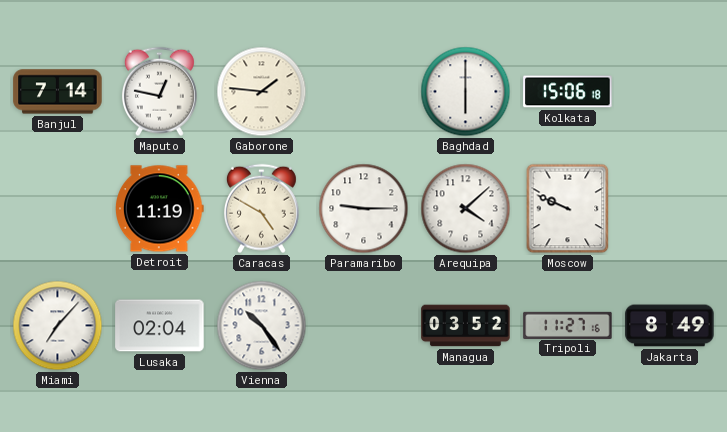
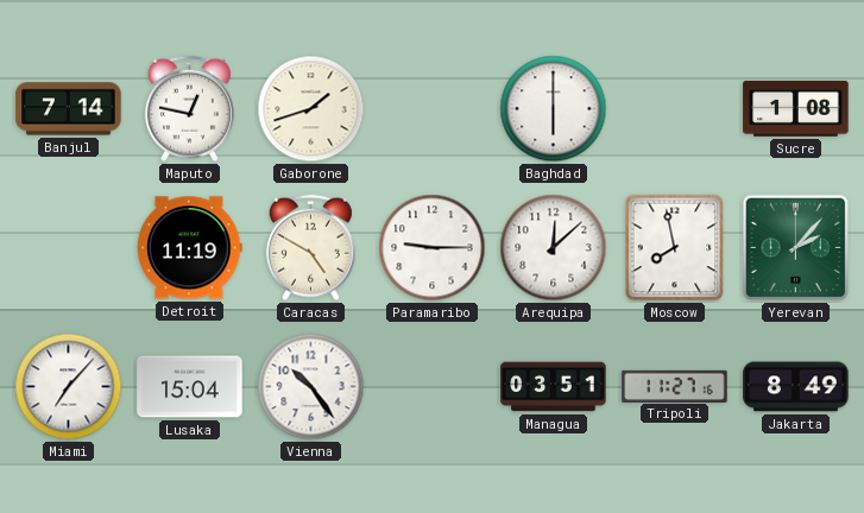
Gaborone: 1:46 -> 1:42 (311, 109)
Kolkata: 15:06 -> none (568, 92)
Sucre: none -> 1:08 (796, 109)
Arequipa: 4:08 -> 12:08 (554, 248)
Moscow: 9:49 -> 7:58 (675, 248)
Yerevan: none -> 2:07 (795, 247)
Lusaka: 02:04 -> 15:04 (190, 387)
Managua: 03:52 -> 03:51 (554, 387)
